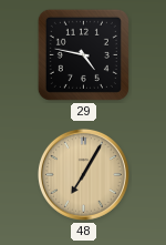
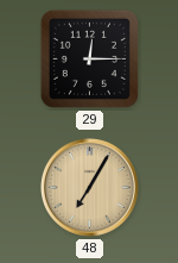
29: 4:47 -> 12:15 (89, 58)
